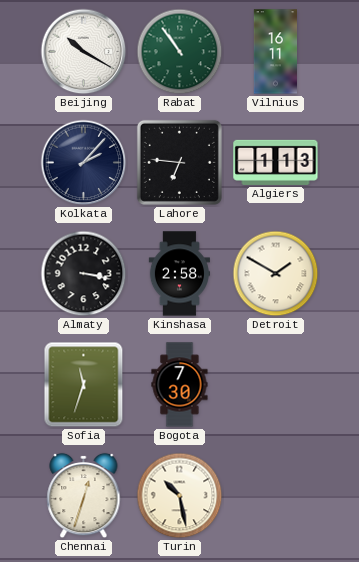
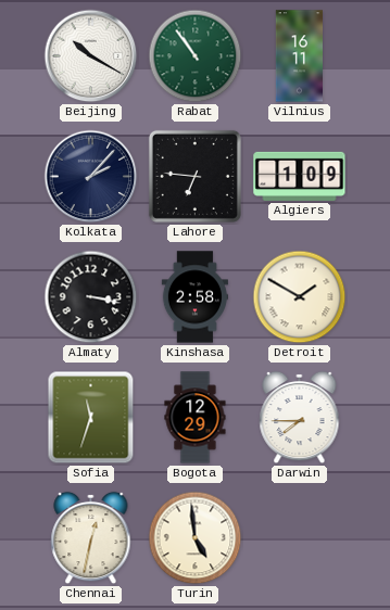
Algiers: 1:13 -> 1:09 (300, 176)
Bogota: 7:30 -> 12:29 (196, 418)
Darwin: none -> 7:45 (300, 418)
Chennai: 12:33 -> 12:32 (91, 538)
Turin: 10:28 -> 4:59 (196, 538)
